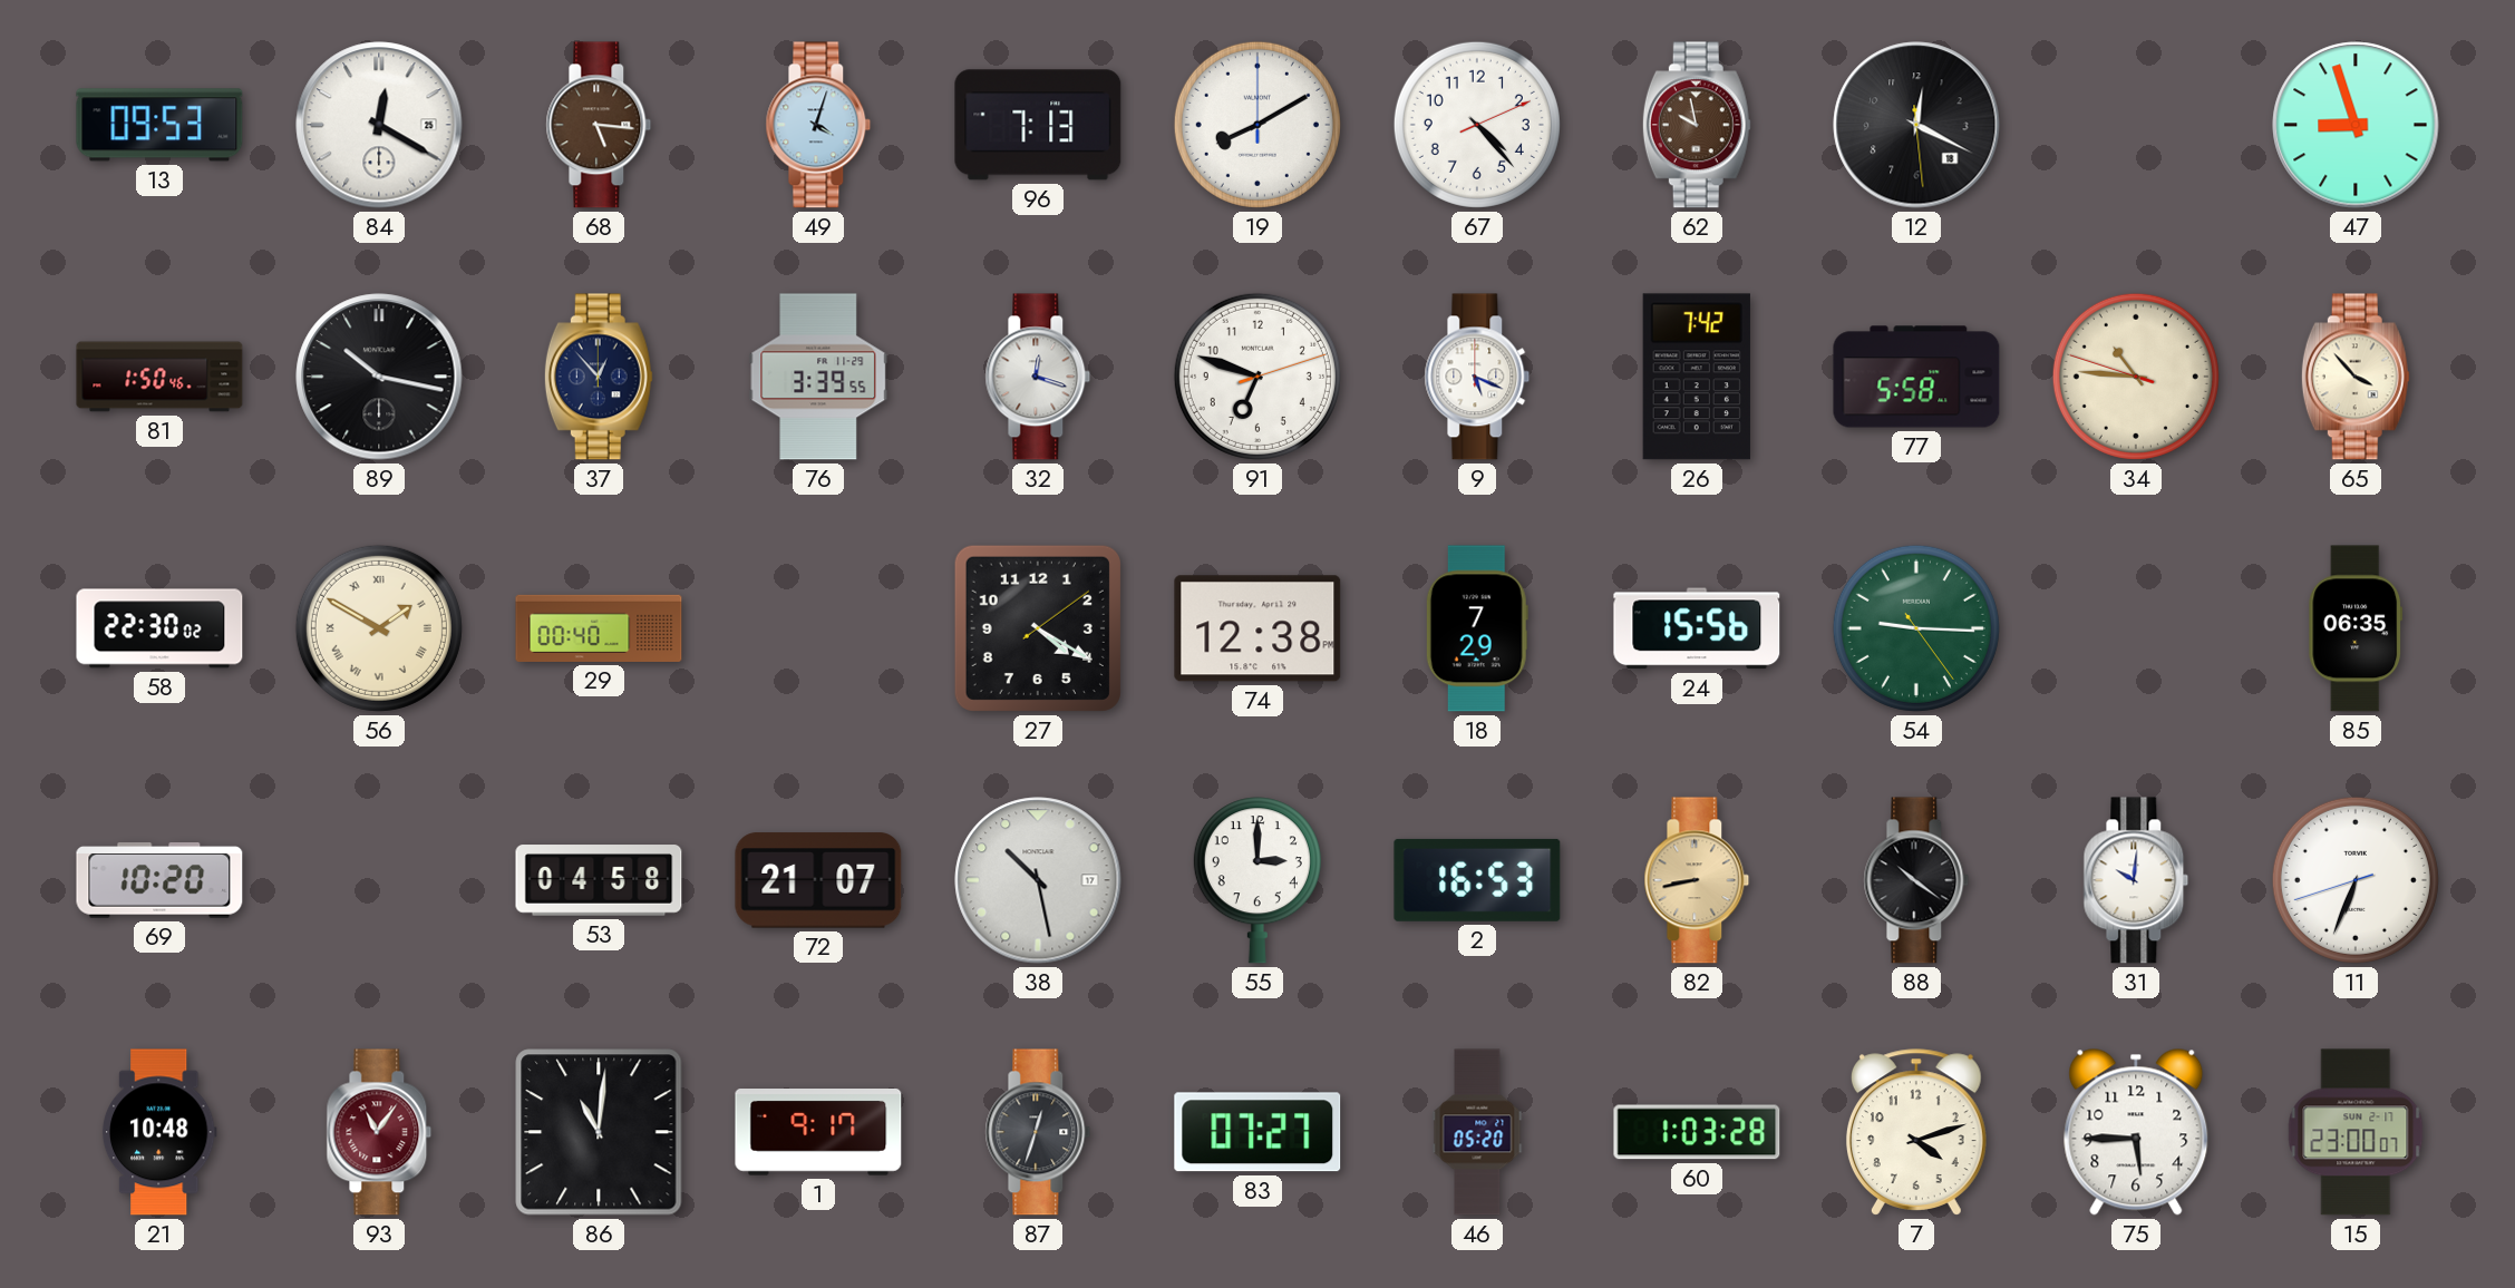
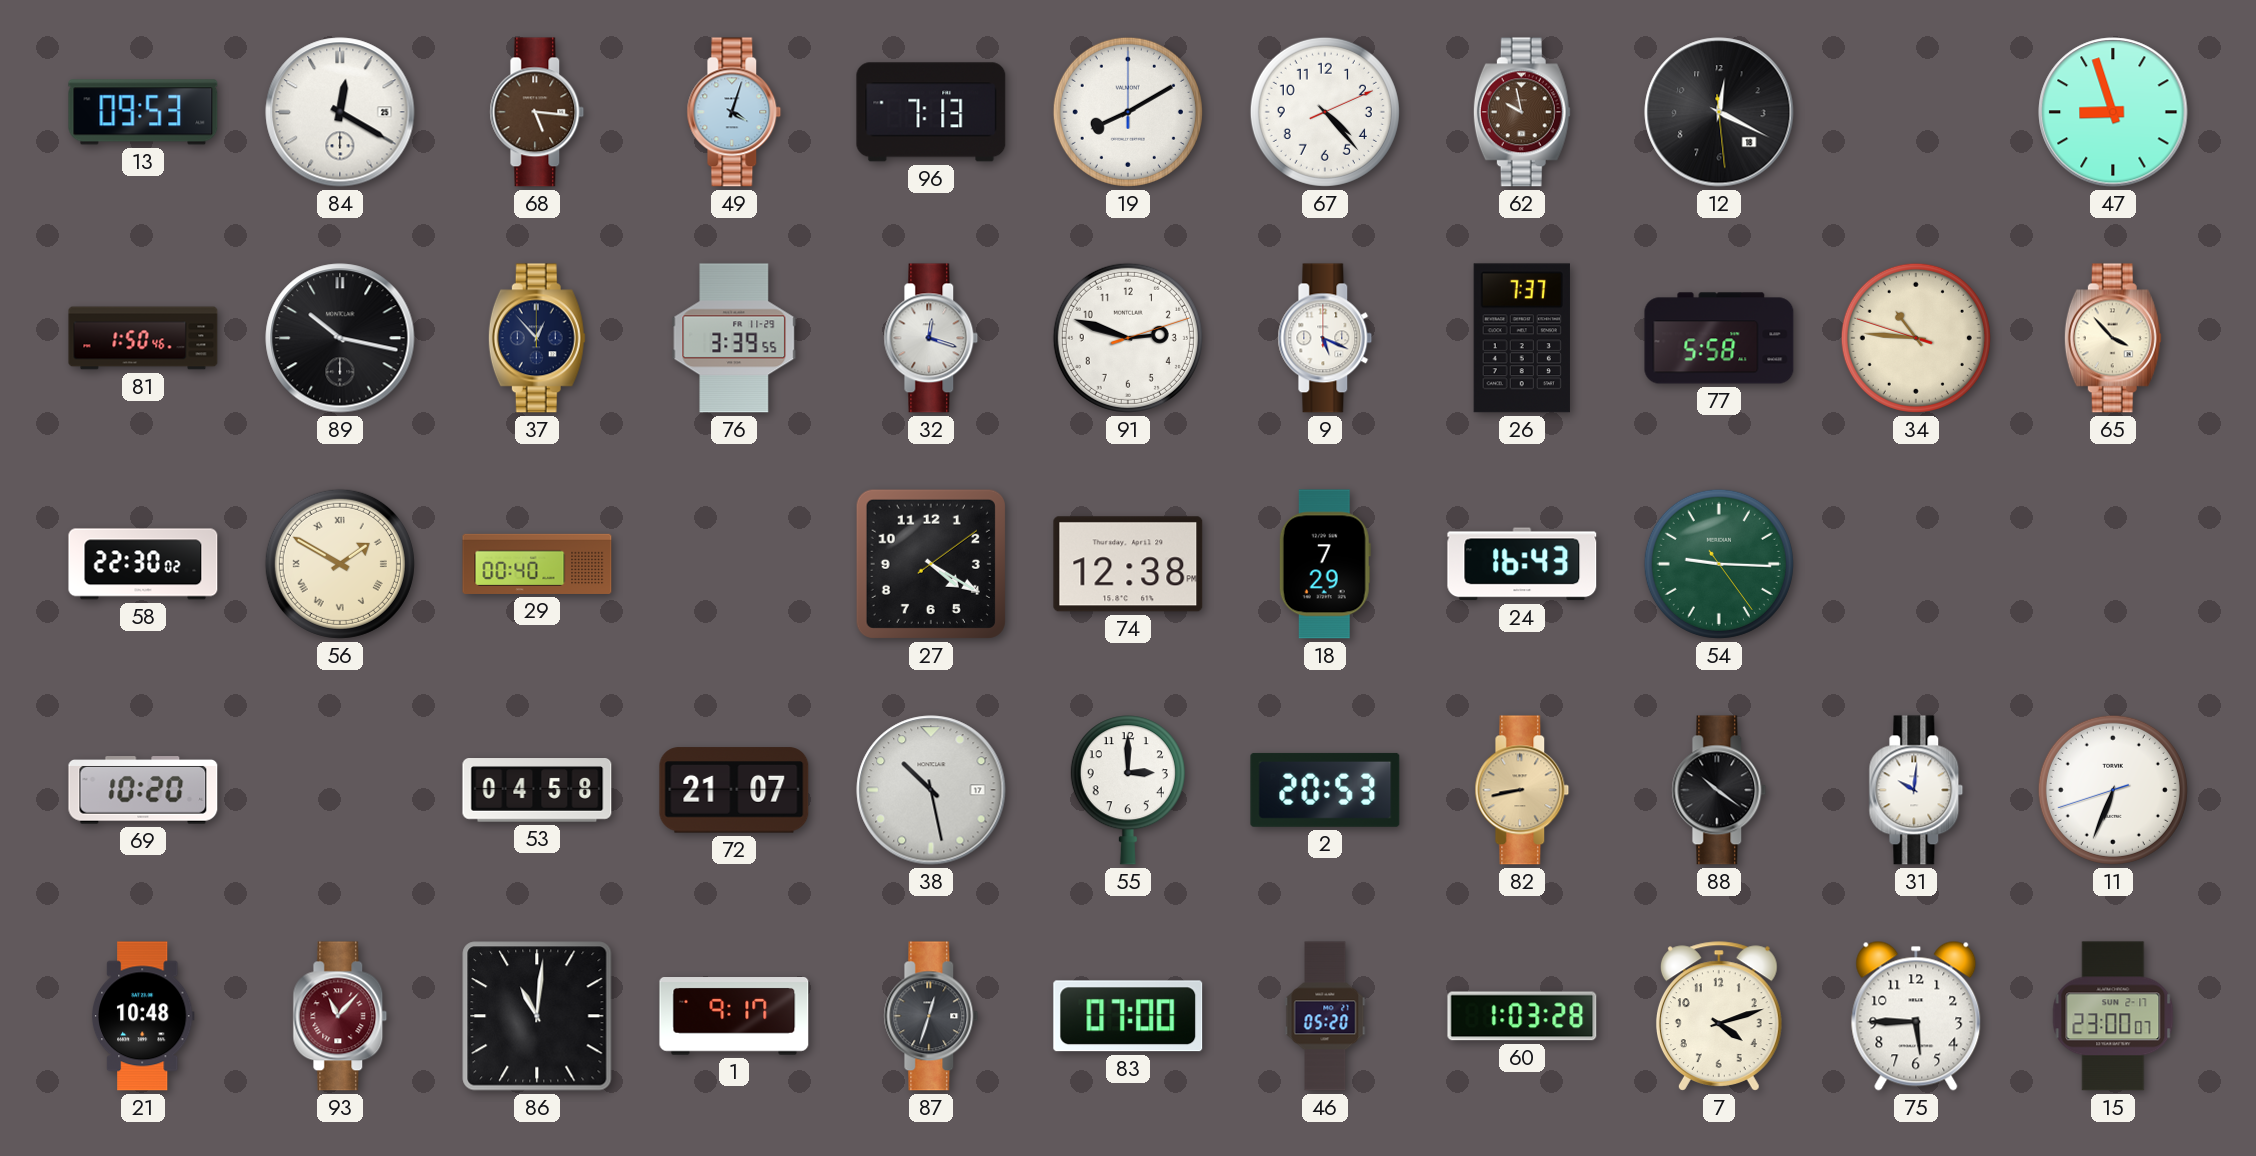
91: 6:48 -> 2:48 (1128, 338)
26: 7:42 -> 7:37 (1522, 338)
24: 15:56 -> 16:43 (1522, 564)
85: 06:35 -> none (2356, 628)
2: 16:53 -> 20:53 (1325, 790)
93: 11:06 -> 11:07 (340, 1016)
83: 07:27 -> 07:00 (1128, 1016)
